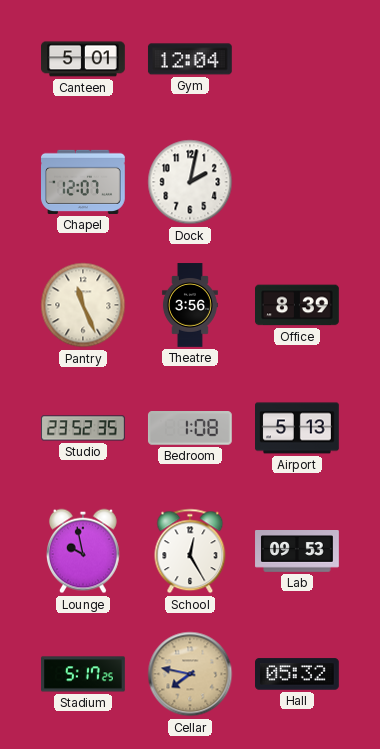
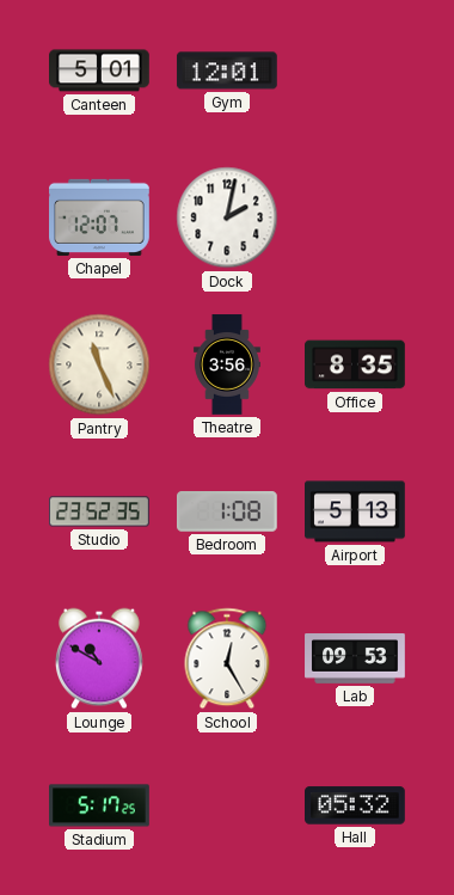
Gym: 12:04 -> 12:01 (227, 71)
Office: 8:39 -> 8:35 (356, 364)
Lounge: 9:58 -> 10:50 (99, 658)
Cellar: 7:47 -> none (190, 674)
